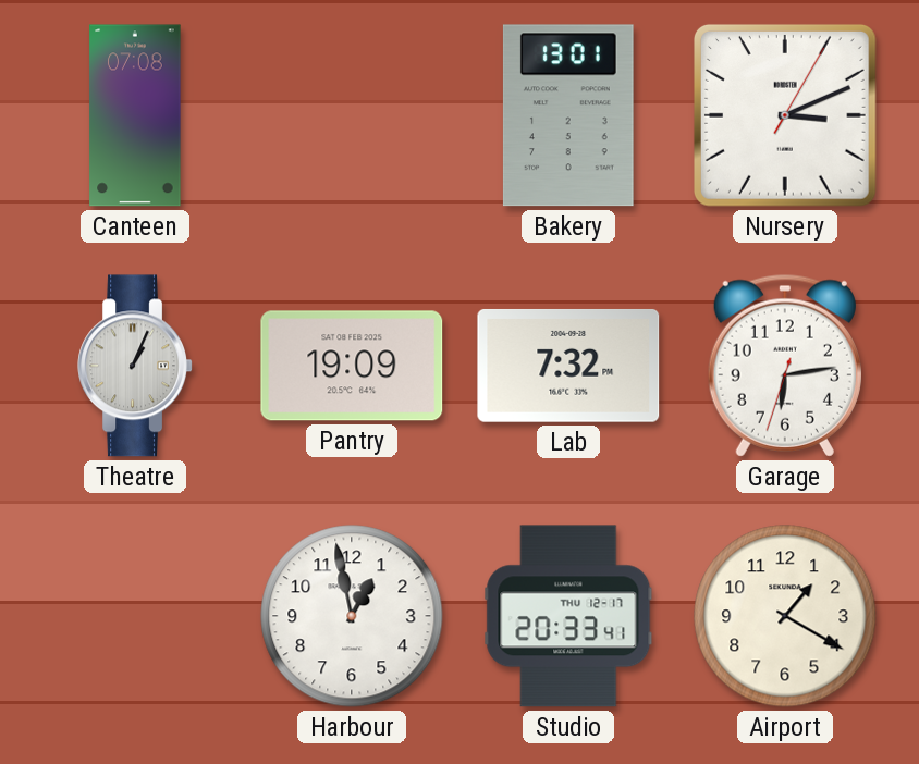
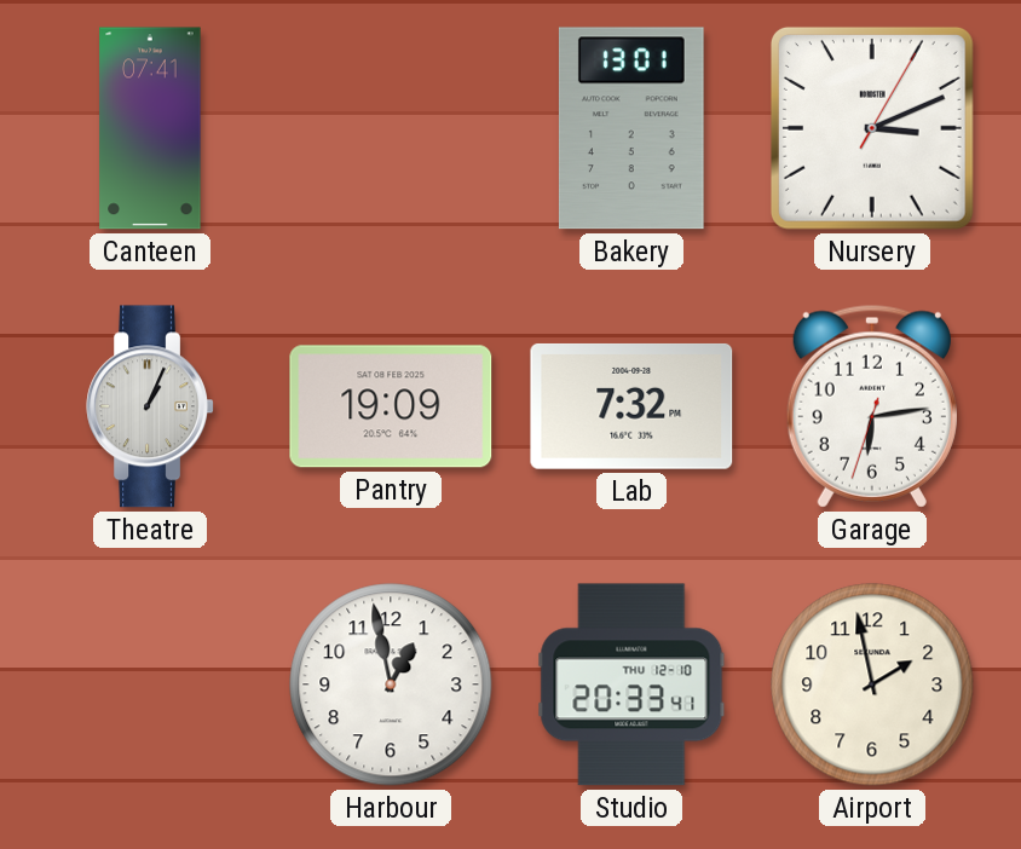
Canteen: 07:08 -> 07:41 (150, 128)
Studio date: THU 12-17 -> THU 12-10 (631, 685)
Airport: 1:20 -> 1:58 (872, 685)
